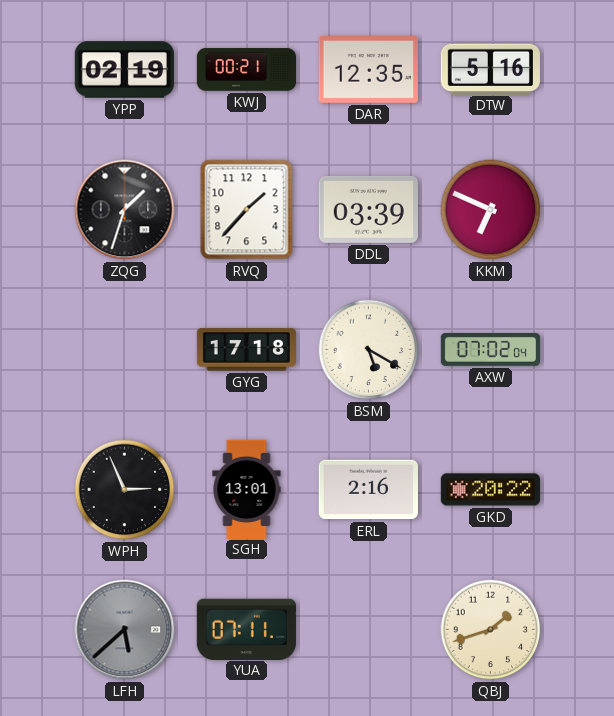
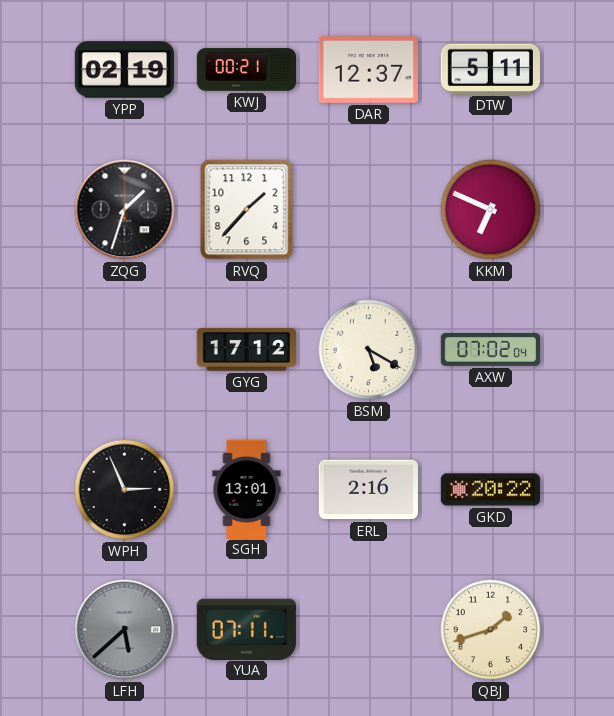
DAR: 12:35 -> 12:37 (368, 70)
DTW: 5:16 -> 5:11 (490, 69)
DDL: 03:39 -> none (368, 209)
GYG: 17:18 -> 17:12 (246, 350)
